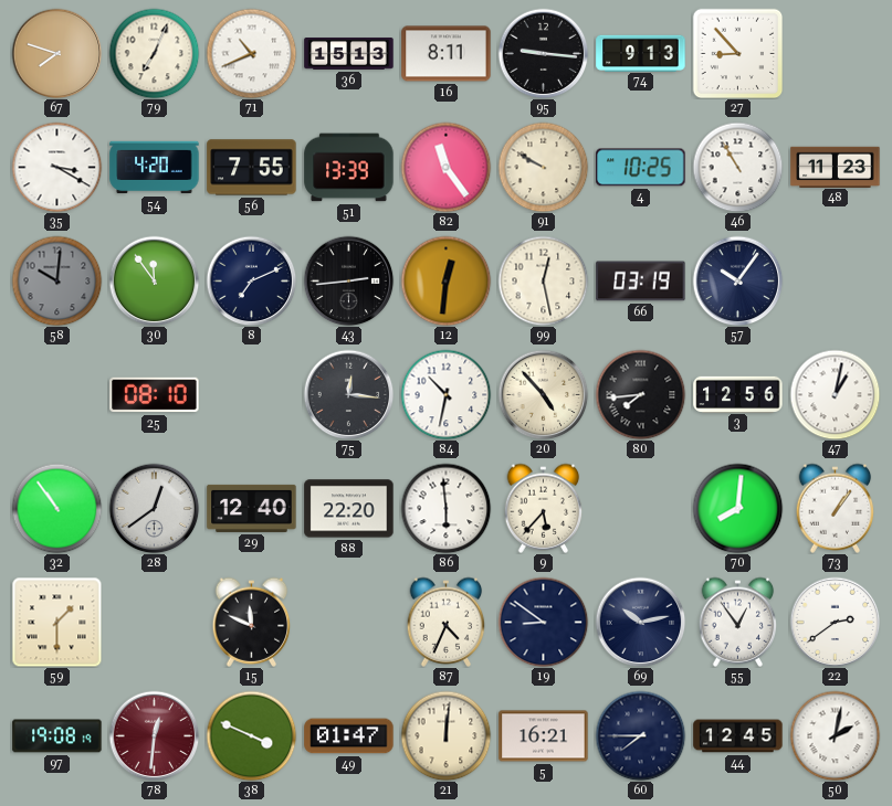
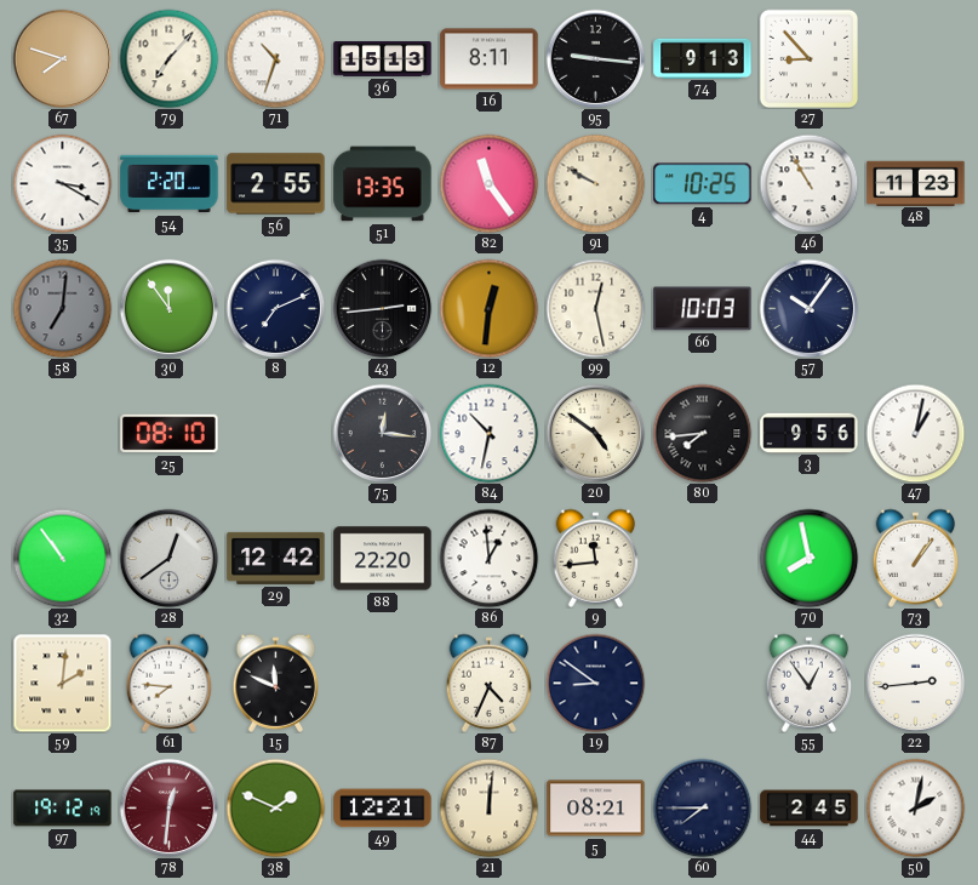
79: 7:04 -> 7:07 (168, 58)
71: 10:41 -> 10:33 (275, 58)
54: 4:20 -> 2:20 (170, 184)
56: 7:55 -> 2:55 (276, 184)
51: 13:39 -> 13:35 (383, 184)
58: 10:01 -> 7:01 (62, 308)
66: 03:19 -> 10:03 (703, 309)
20: 4:53 -> 4:51 (595, 433)
3: 12:56 -> 9:56 (810, 433)
29: 12:40 -> 12:42 (276, 558)
86: 5:59 -> 12:59 (488, 558)
9: 5:37 -> 11:44 (596, 558)
70: 8:01 -> 7:58 (808, 558)
59: 1:30 -> 2:01 (62, 683)
61: none -> 7:46 (170, 683)
69: 10:13 -> none (640, 622)
22: 2:39 -> 2:44 (915, 683)
97: 19:08 -> 19:12 (63, 809)
38: 3:49 -> 1:49 (275, 807)
49: 01:47 -> 12:21 (383, 809)
5: 16:21 -> 08:21 (596, 809)
44: 12:45 -> 2:45 (810, 809)
